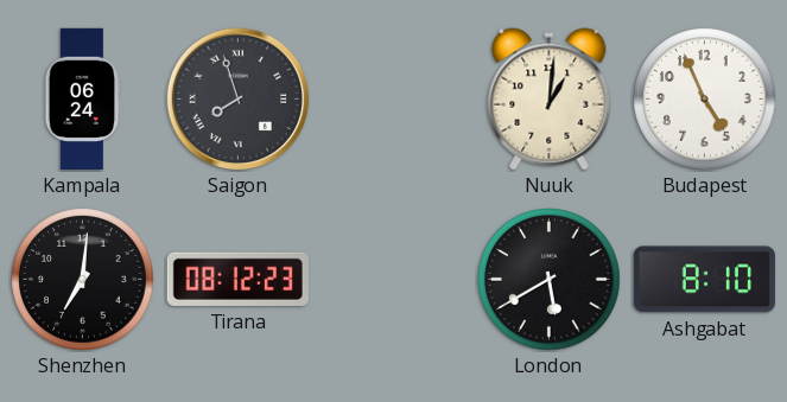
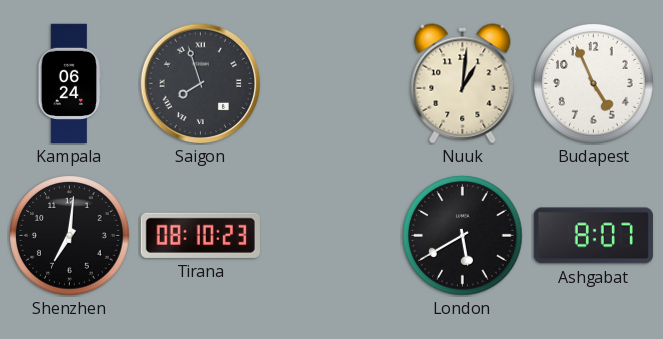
Tirana: 08:12 -> 08:10 (200, 235)
Ashgabat: 8:10 -> 8:07 (593, 236)
